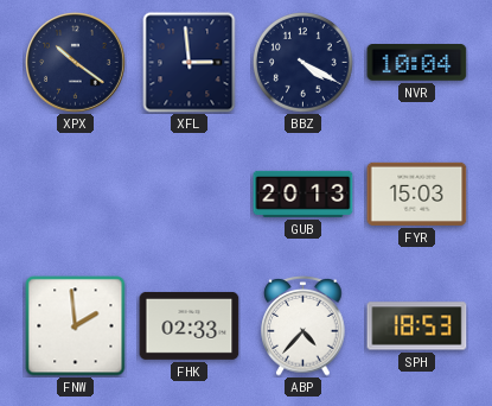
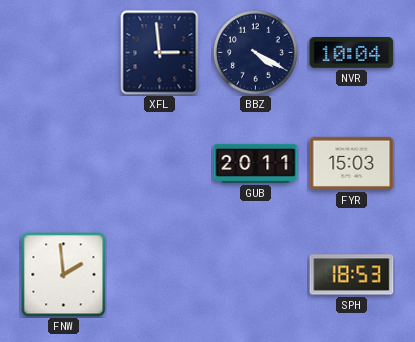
XPX: 10:21 -> none (76, 63)
GUB: 20:13 -> 20:11 (256, 163)
FHK: 02:33 -> none (190, 325)
ABP: 4:37 -> none (303, 326)
